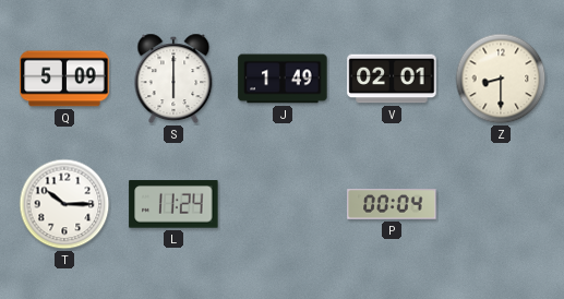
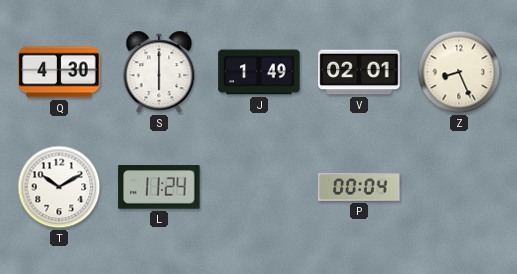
Q: 5:09 -> 4:30 (59, 72)
Z: 8:30 -> 8:26 (459, 72)
T: 10:15 -> 10:10 (59, 187)
